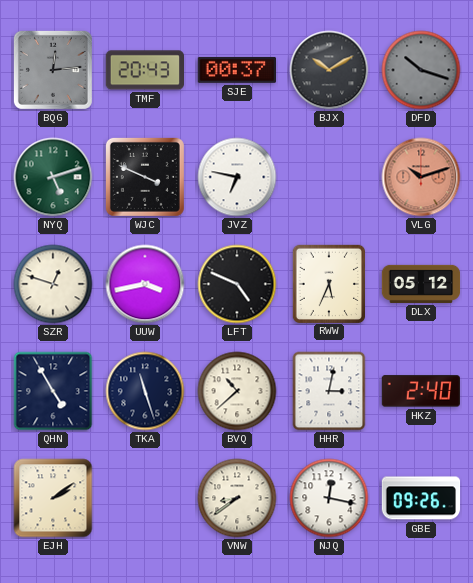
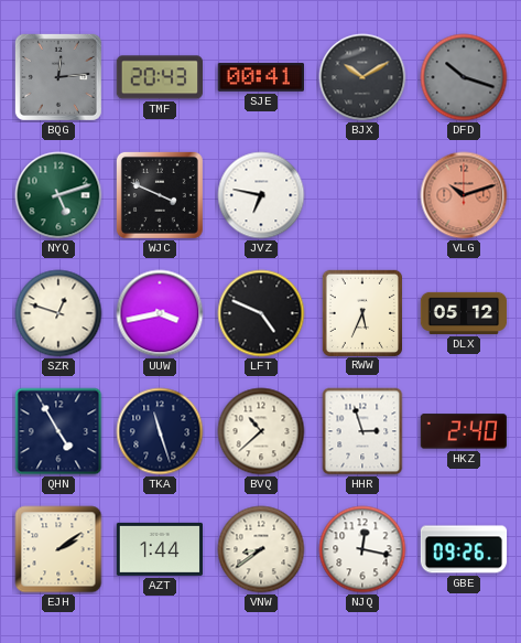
SJE: 00:37 -> 00:41 (260, 77)
HHR: 3:02 -> 2:57 (362, 431)
AZT: none -> 1:44 (159, 549)
